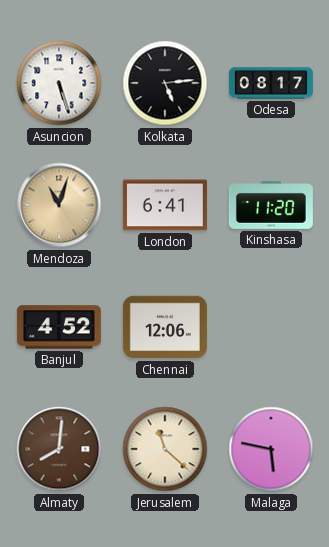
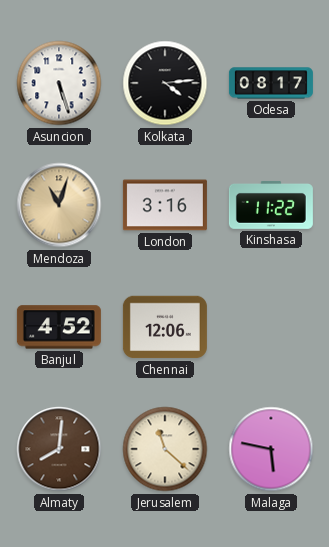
Kolkata: 5:14 -> 4:14 (165, 83)
London: 6:41 -> 3:16 (165, 205)
Kinshasa: 11:20 -> 11:22 (271, 205)
